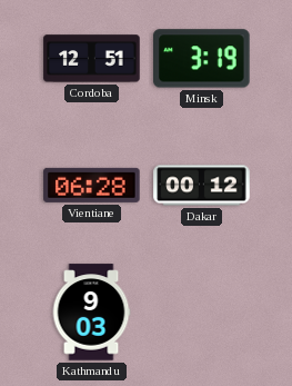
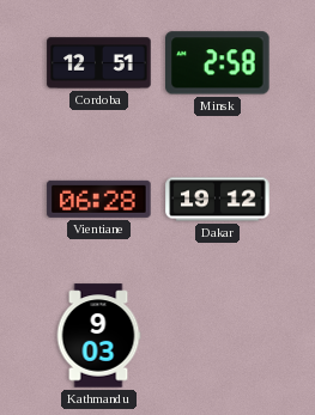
Minsk: 3:19 -> 2:58 (218, 63)
Dakar: 00:12 -> 19:12 (218, 200)
